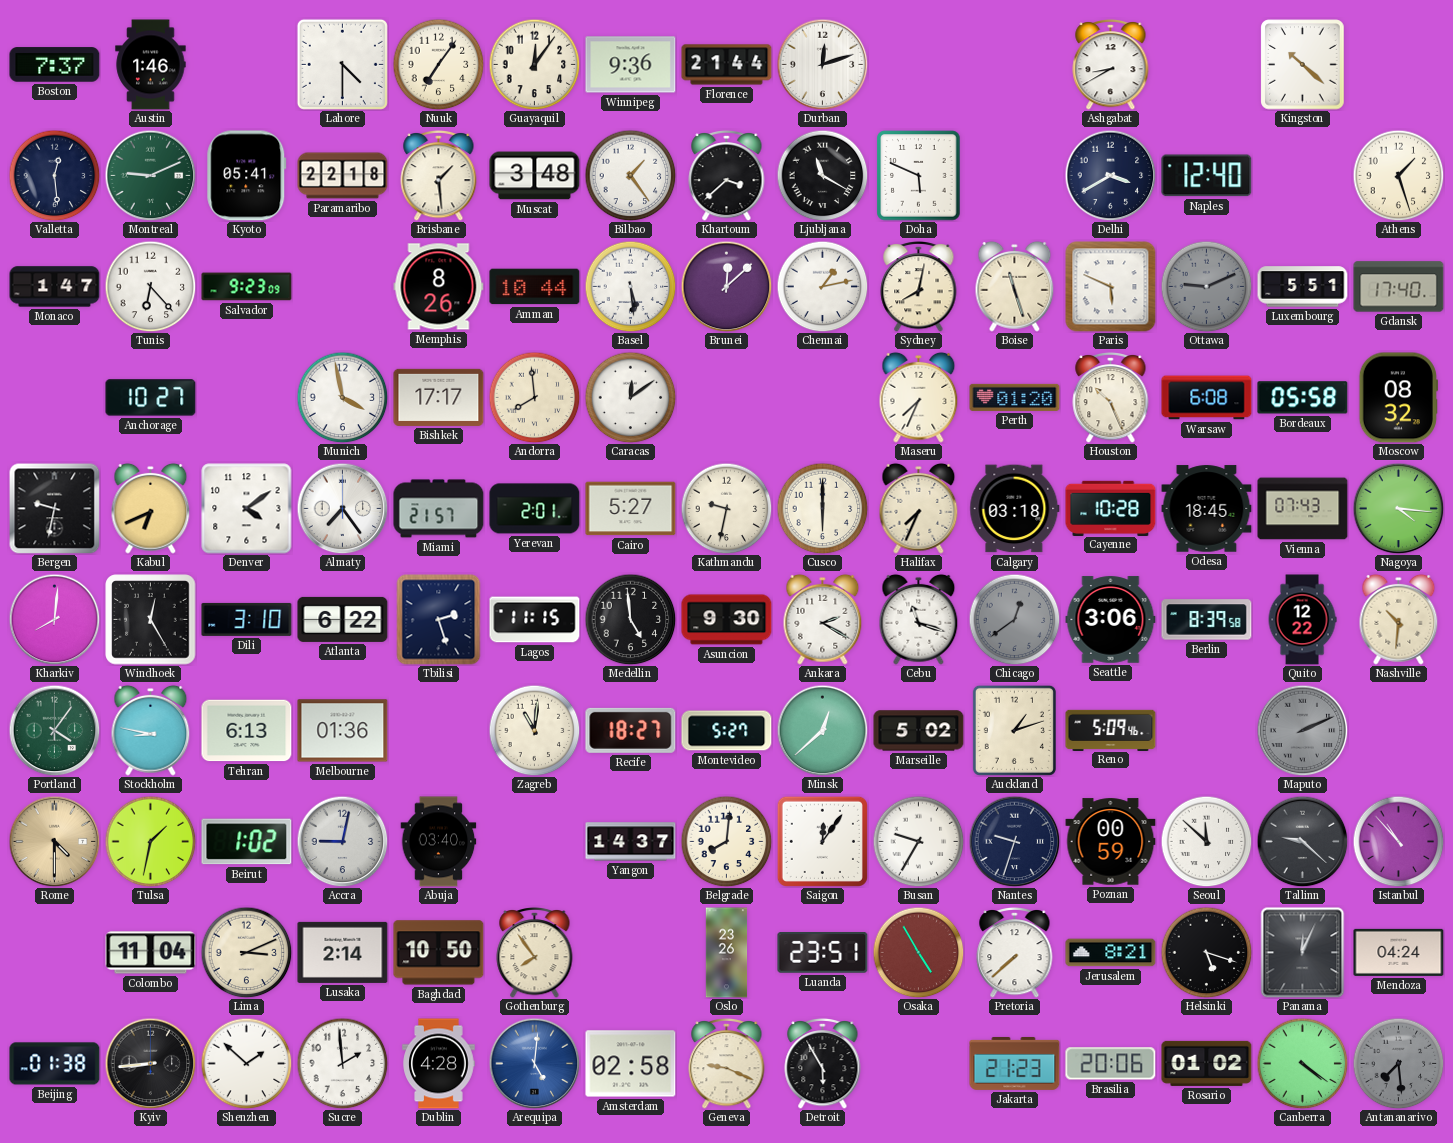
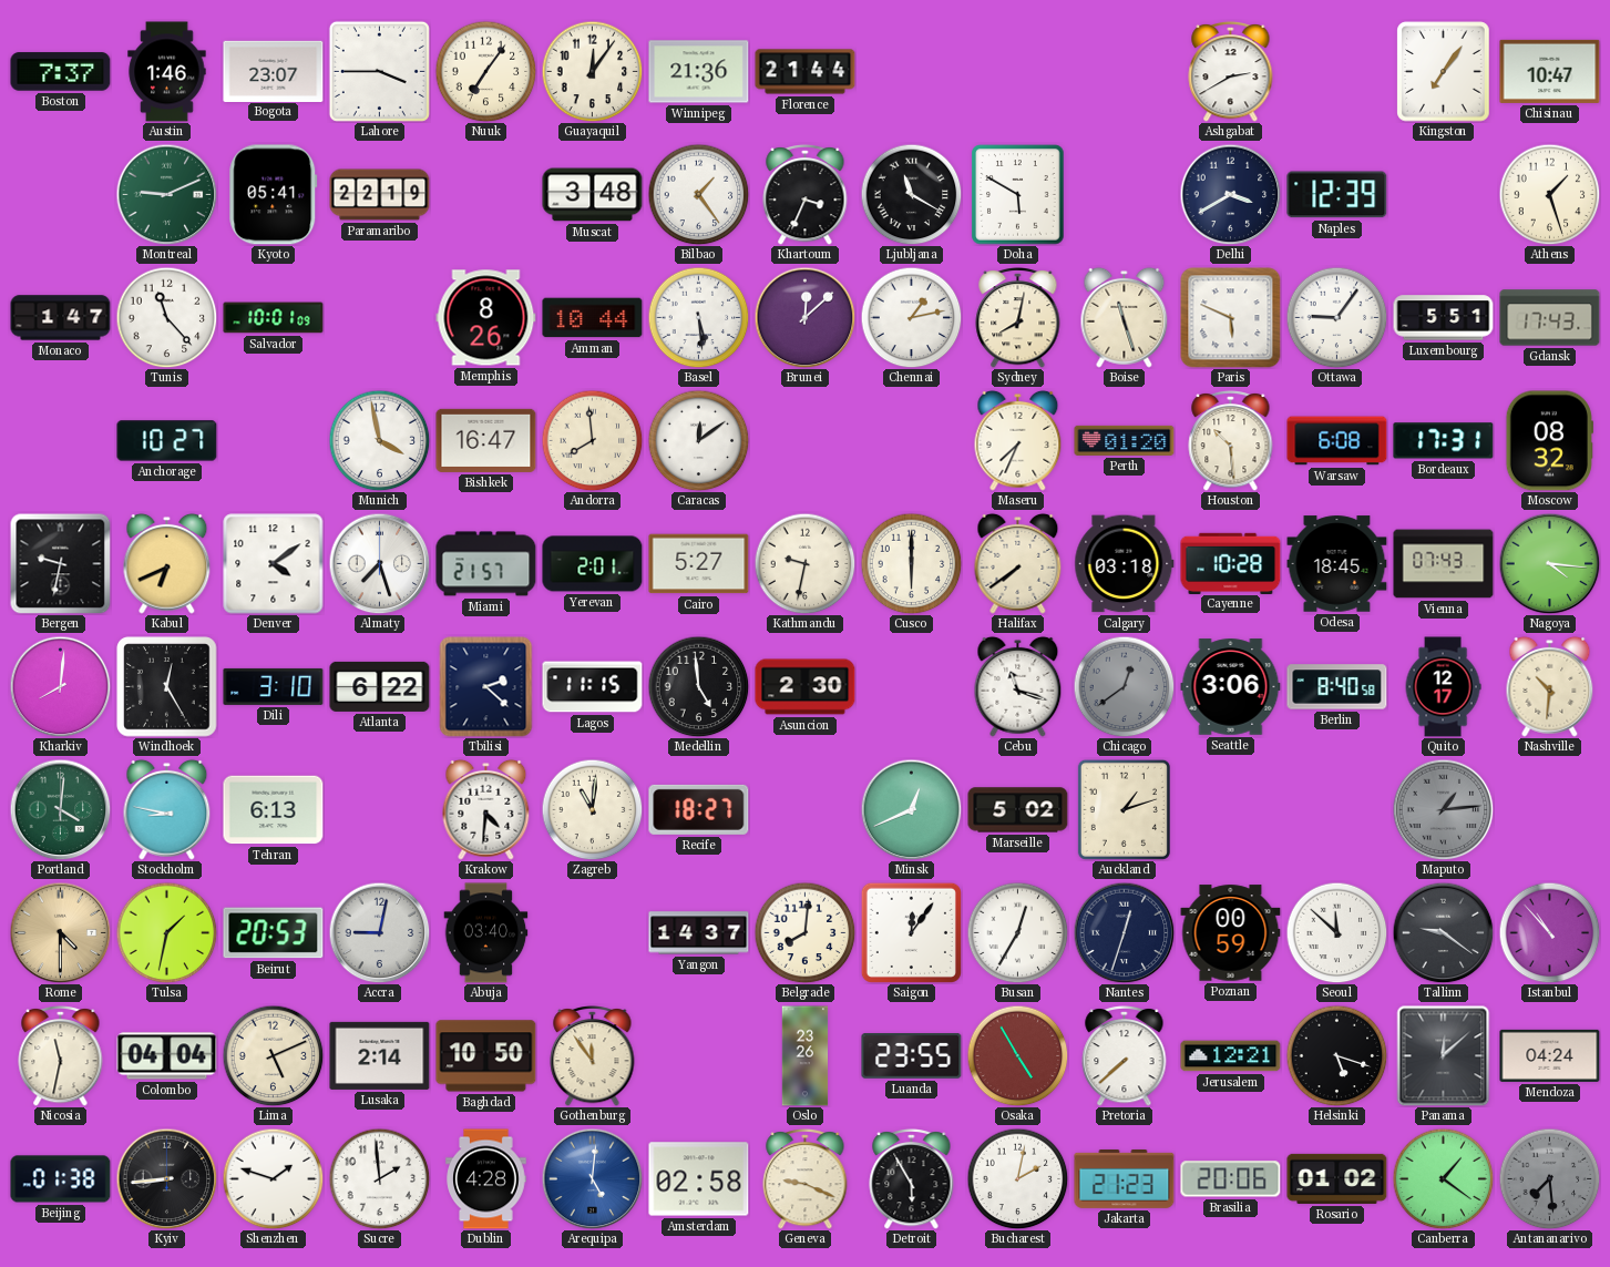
Bogota: none -> 23:07 (274, 71)
Lahore: 4:30 -> 3:45 (379, 71)
Winnipeg: 9:36 -> 21:36 (699, 72)
Durban: 12:12 -> none (822, 64)
Ashgabat: 8:40 -> 2:40 (1231, 71)
Kingston: 10:22 -> 7:06 (1444, 72)
Chisinau: none -> 10:47 (1550, 71)
Valletta: 12:29 -> none (54, 175)
Paramaribo: 22:18 -> 22:19 (380, 195)
Brisbane: 1:29 -> none (439, 175)
Khartoum: 3:38 -> 3:34 (806, 194)
Doha: 5:49 -> 5:50 (1018, 195)
Naples: 12:40 -> 12:39 (1337, 195)
Tunis: 6:23 -> 11:23 (166, 317)
Salvador: 9:23 -> 10:01 (274, 318)
Ottawa: 9:11 -> 9:06 (1336, 317)
Ottawa dial: grey -> white (1336, 317)
Gdansk: 17:40 -> 17:43 (1550, 318)
Bishkek: 17:17 -> 16:47 (486, 440)
Houston: 10:26 -> 10:29 (1231, 440)
Bordeaux: 05:58 -> 17:31 (1444, 441)
Almaty: 7:24 -> 7:27 (379, 563)
Halifax: 7:34 -> 7:39 (1018, 563)
Tbilisi: 2:27 -> 2:22 (486, 687)
Asuncion: 9:30 -> 2:30 (806, 687)
Ankara: 2:20 -> none (823, 619)
Berlin: 8:39 -> 8:40 (1337, 687)
Quito: 12:22 -> 12:17 (1443, 687)
Portland: 4:06 -> 4:01 (60, 809)
Melbourne: 01:36 -> none (343, 731)
Krakow: none -> 4:31 (486, 809)
Montevideo: 5:27 -> none (727, 731)
Minsk: 12:38 -> 12:41 (911, 809)
Reno: 5:09 -> none (1111, 730)
Maputo: 2:11 -> 1:14 (1443, 809)
Beirut: 1:02 -> 20:53 (274, 933)
Busan: 9:35 -> 12:35 (1017, 932)
Nantes: 9:33 -> 12:33 (1124, 932)
Tallinn: 9:22 -> 9:21 (1443, 932)
Nicosia: none -> 11:32 (61, 1055)
Colombo: 11:04 -> 04:04 (167, 1056)
Lima: 3:11 -> 5:11 (273, 1055)
Gothenburg: 7:54 -> 11:54 (593, 1055)
Luanda: 23:51 -> 23:55 (912, 1056)
Jerusalem: 8:21 -> 12:21 (1231, 1056)
Panama: 12:04 -> 12:08 (1444, 1056)
Shenzhen: 1:52 -> 1:48 (273, 1178)
Bucharest: none -> 2:02 (1017, 1178)
Canberra: 4:21 -> 1:21 (1443, 1178)
